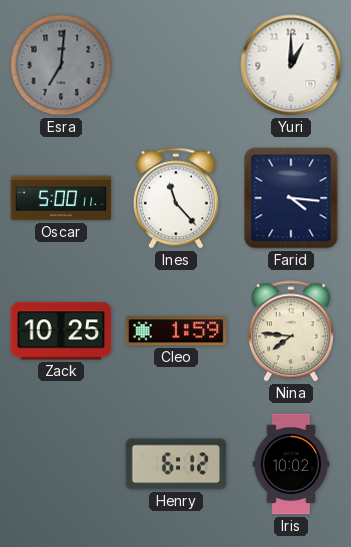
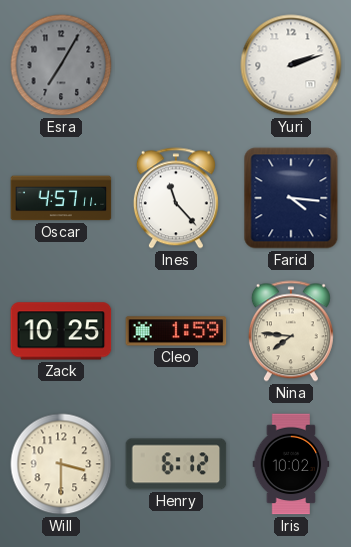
Esra: 7:01 -> 7:05 (61, 65)
Yuri: 1:00 -> 2:12 (291, 65)
Oscar: 5:00 -> 4:57 (61, 198)
Will: none -> 3:30 (61, 464)
